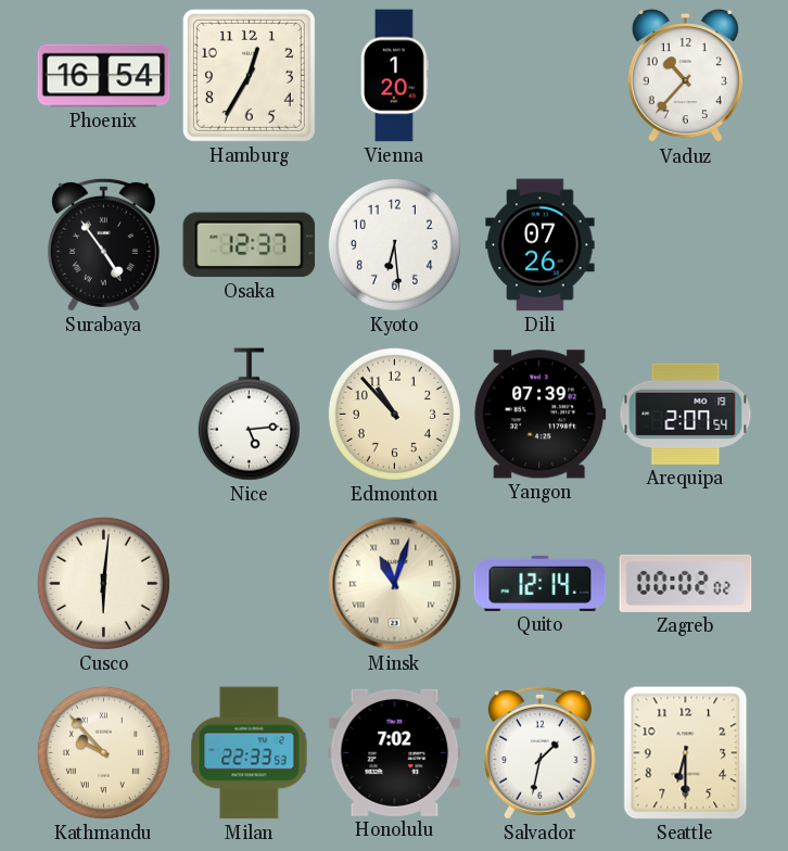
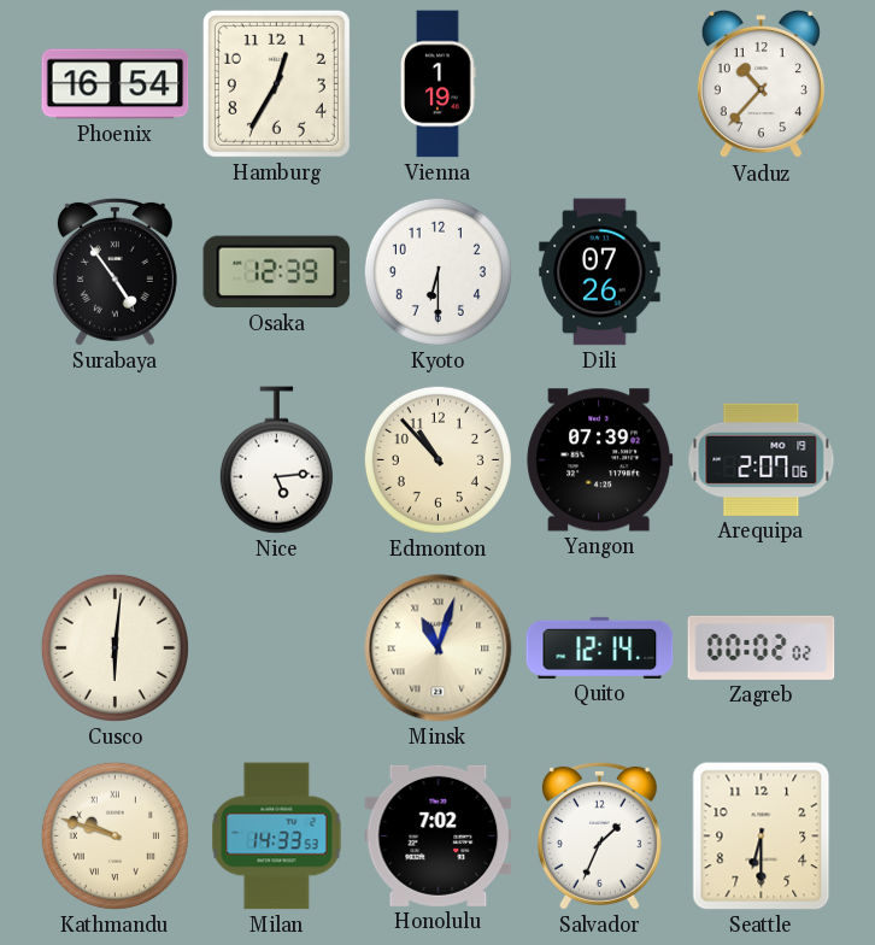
Vienna: 1:20 -> 1:19 (439, 84)
Osaka: 12:37 -> 12:39 (277, 272)
Kyoto: 6:29 -> 6:30 (437, 271)
Arequipa: 2:07:54 -> 2:07:06 (762, 459)
Kathmandu: 9:53 -> 9:48 (114, 835)
Milan: 22:33 -> 14:33 (277, 837)
Salvador: 1:32 -> 1:34 (599, 835)
